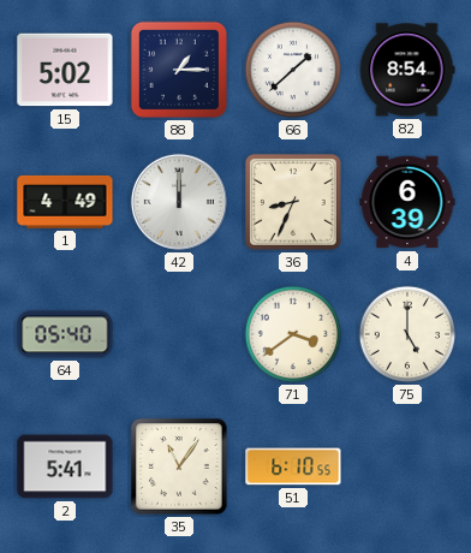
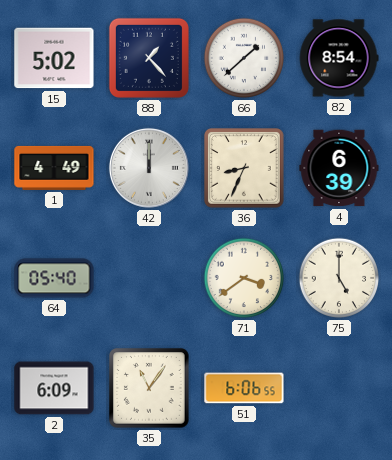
88: 1:15 -> 1:23 (149, 58)
2: 5:41 -> 6:09 (54, 388)
51: 6:10 -> 6:06 (244, 388)
